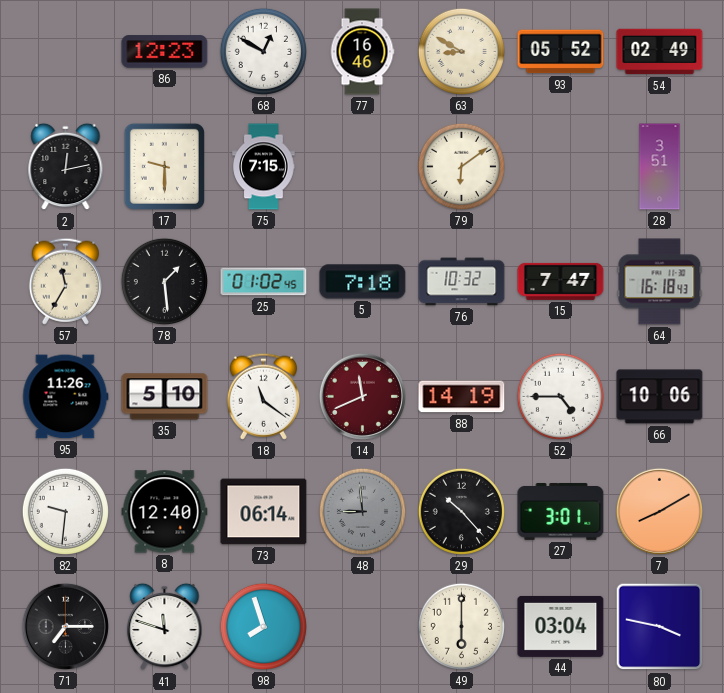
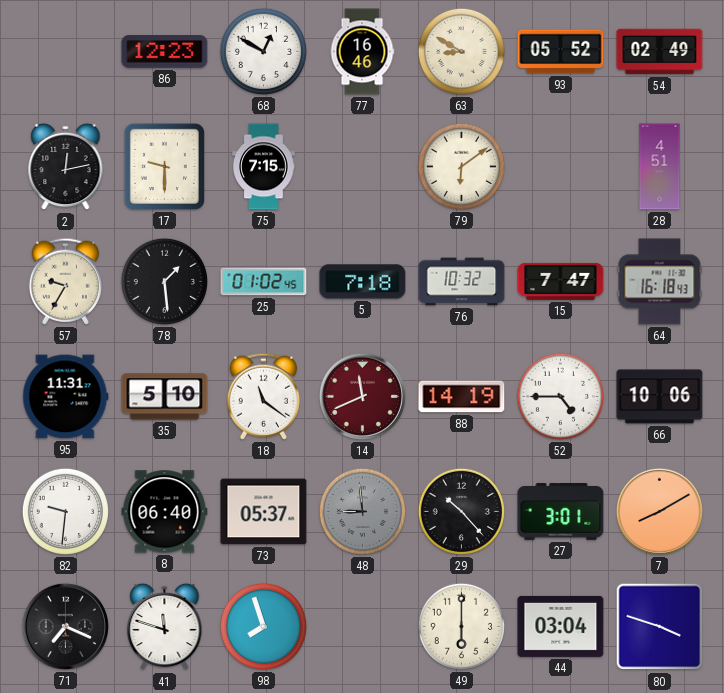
28: 3:51 -> 4:51 (660, 167)
57: 11:35 -> 9:35 (65, 281)
95: 11:26 -> 11:31 (66, 397)
8: 12:40 -> 06:40 (165, 512)
73: 06:14 -> 05:37 (264, 512)
71: 7:15 -> 7:19 (65, 626)
80: 3:47 -> 3:48 (660, 627)
